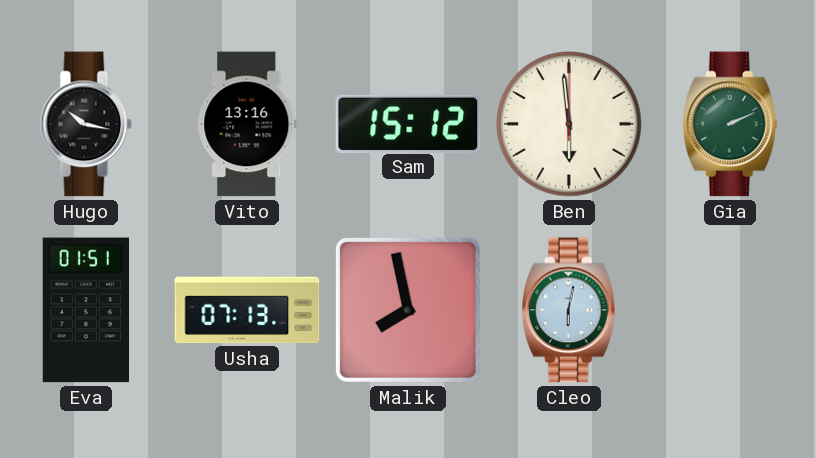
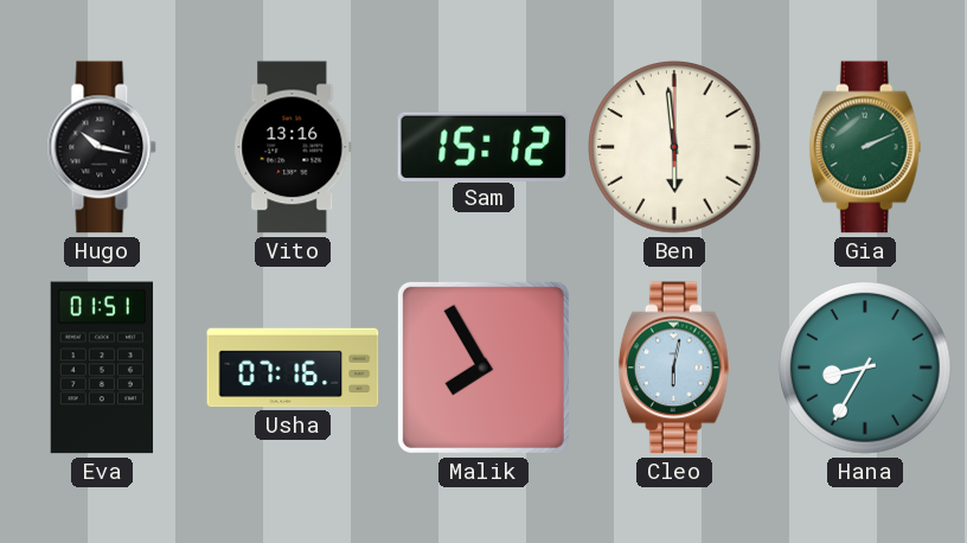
Usha: 07:13 -> 07:16 (293, 368)
Malik: 7:58 -> 7:55 (483, 368)
Hana: none -> 8:35 (865, 368)
